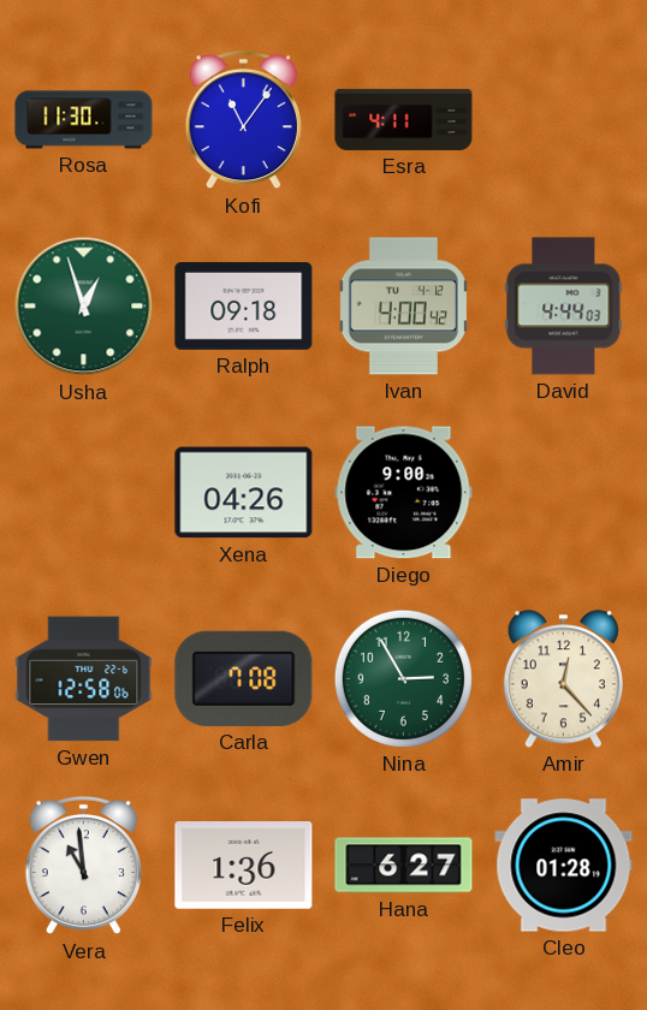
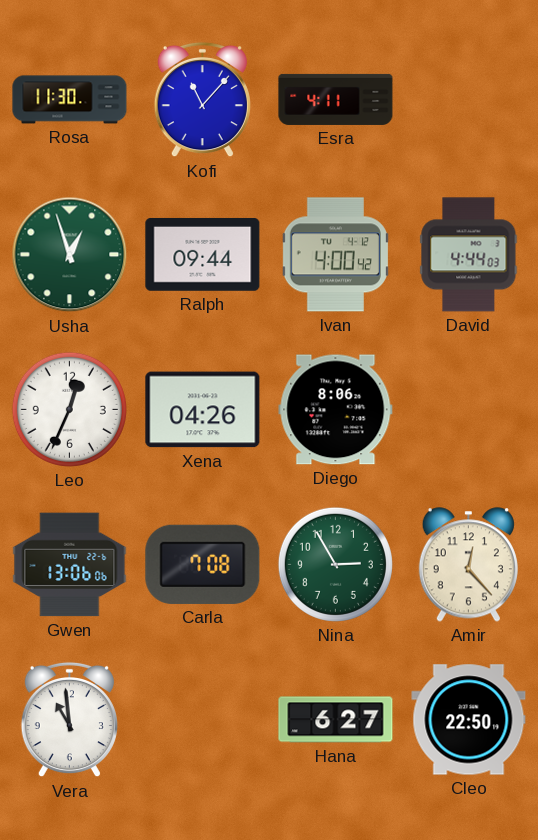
Kofi: 11:06 -> 11:07 (202, 100)
Ralph: 09:18 -> 09:44 (203, 255)
Leo: none -> 12:34 (69, 409)
Diego: 9:00 -> 8:06 (336, 410)
Gwen: 12:58 -> 13:06 (70, 565)
Felix: 1:36 -> none (244, 866)
Cleo: 01:28 -> 22:50 (469, 720)
